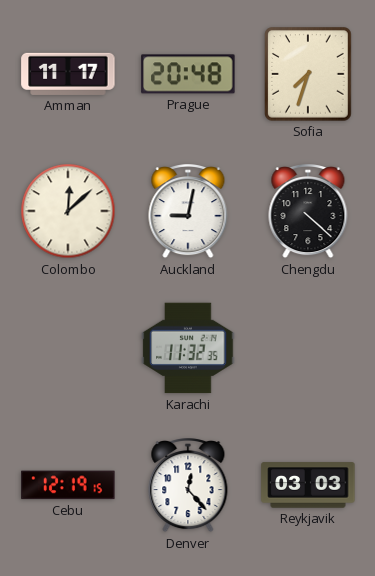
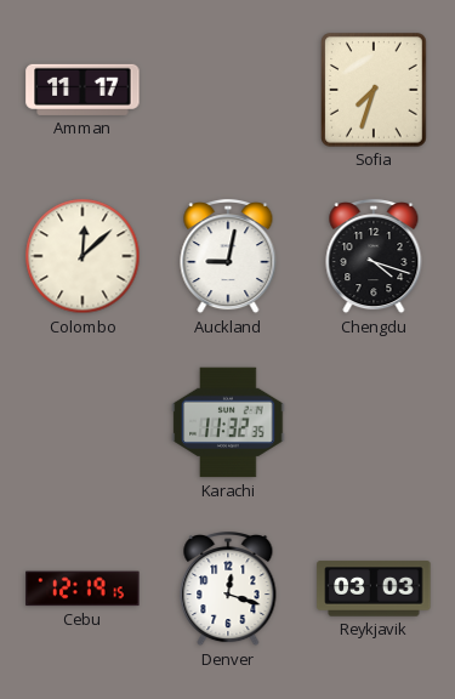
Prague: 20:48 -> none (188, 74)
Chengdu: 4:22 -> 4:18 (374, 257)
Denver: 12:23 -> 12:18 (228, 590)
